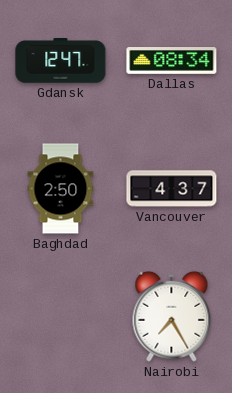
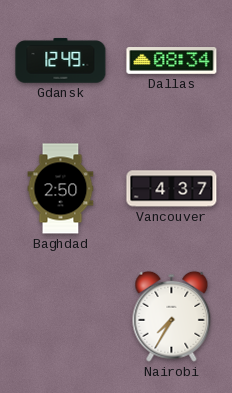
Gdansk: 12:47 -> 12:49 (61, 61)
Nairobi: 7:25 -> 7:35 (172, 316)
